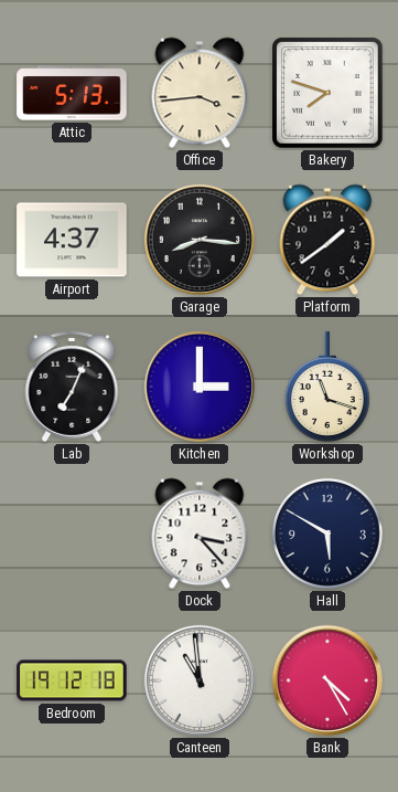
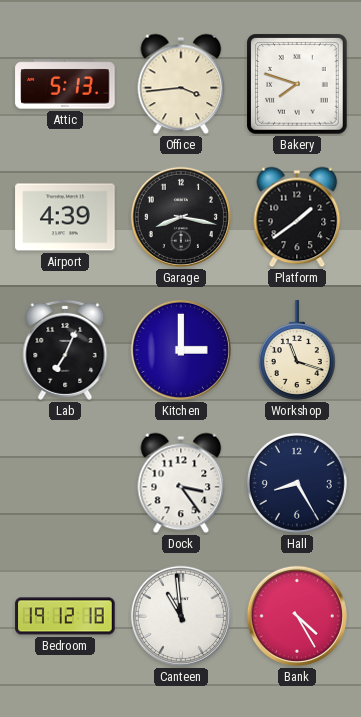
Airport: 4:37 -> 4:39 (65, 217)
Garage: 8:16 -> 8:17 (181, 217)
Dock: 3:23 -> 3:24 (181, 483)
Hall: 5:50 -> 8:25 (297, 483)
